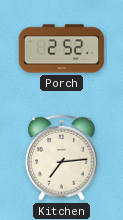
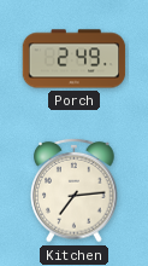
Porch: 2:52 -> 2:49 (75, 59)
